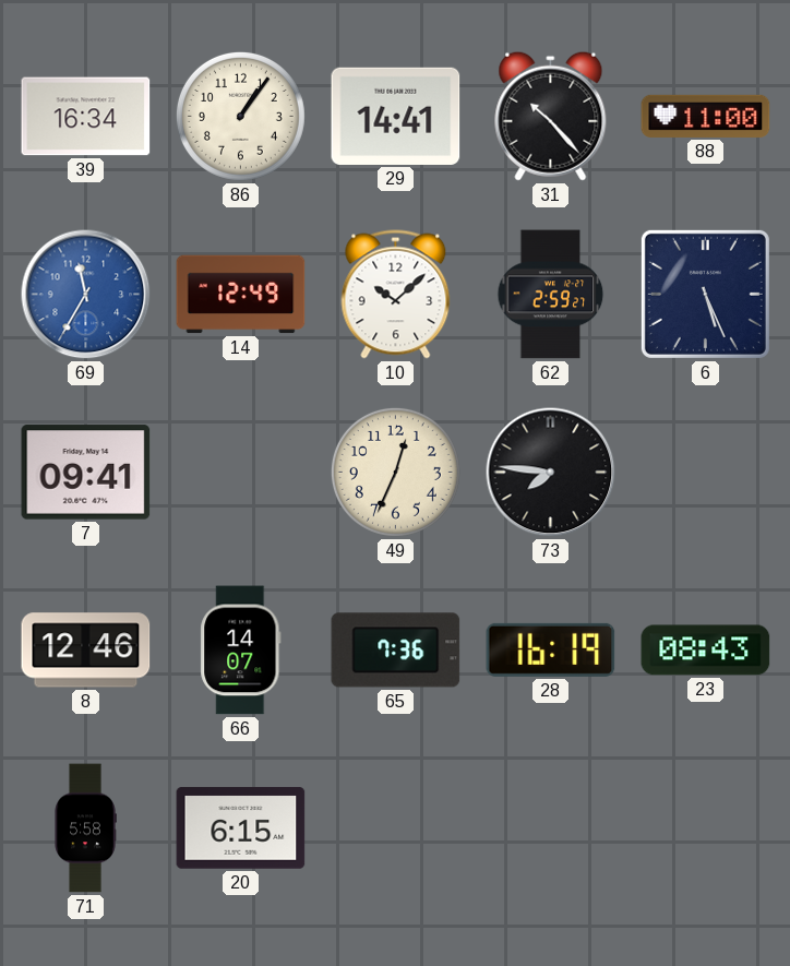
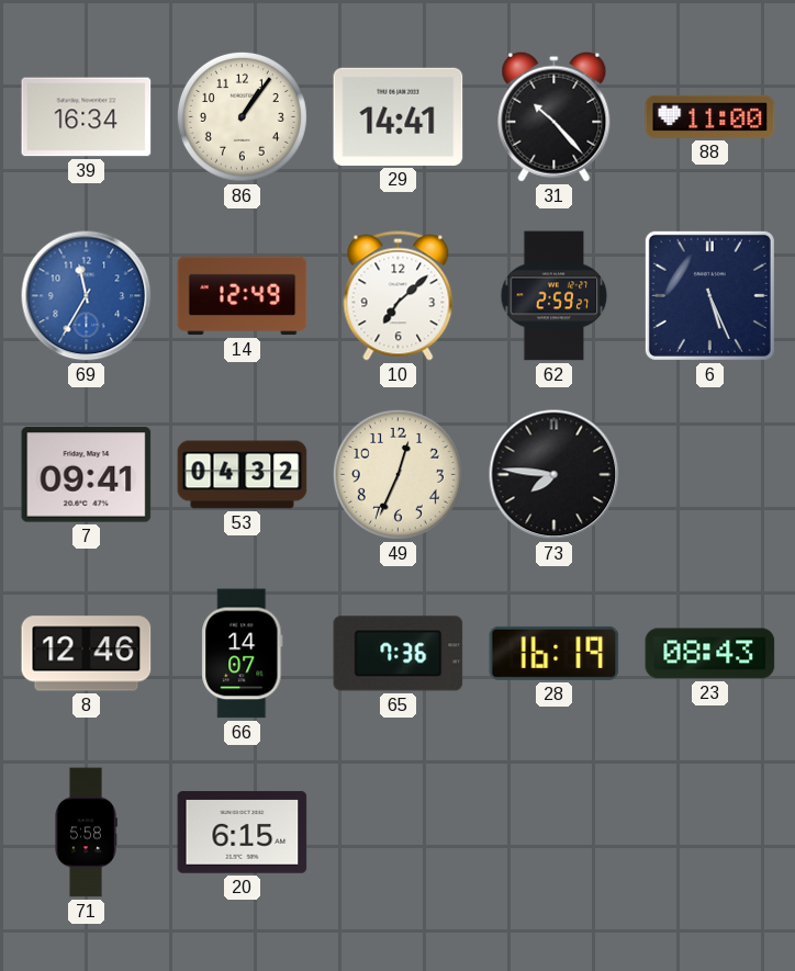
10: 10:08 -> 7:08 (399, 296)
53: none -> 04:32 (243, 475)
